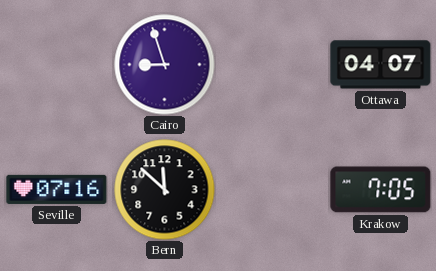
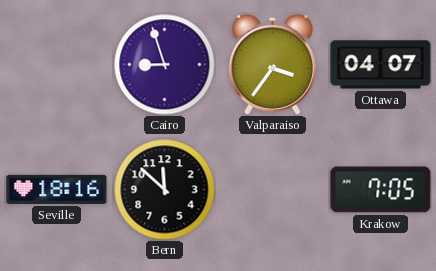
Valparaiso: none -> 3:36 (272, 64)
Seville: 07:16 -> 18:16 (57, 189)
